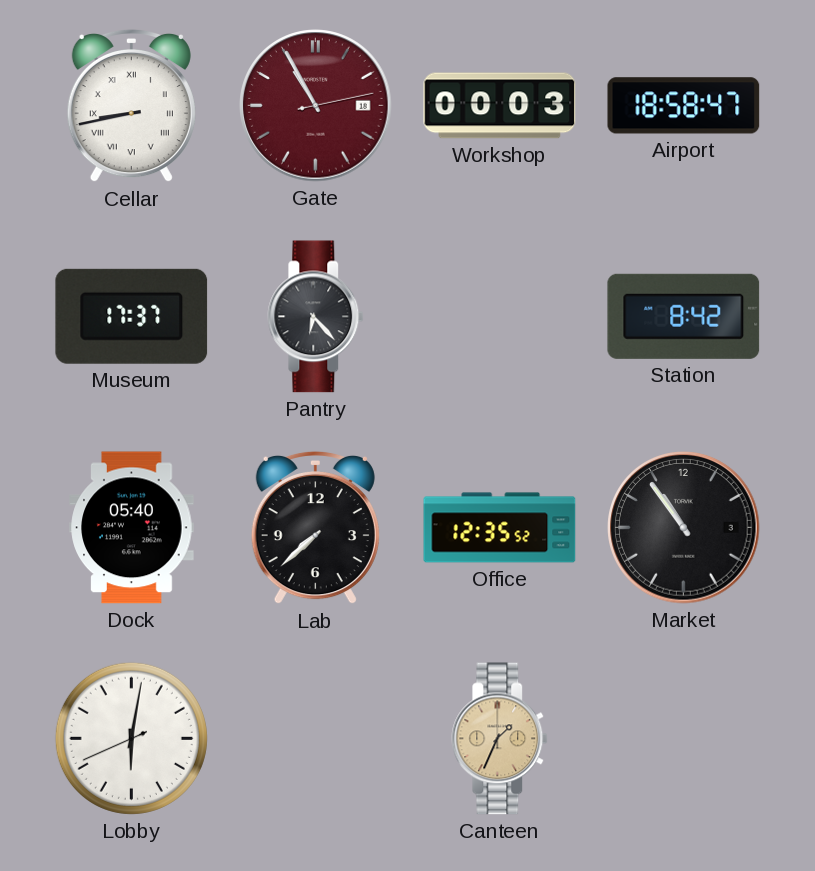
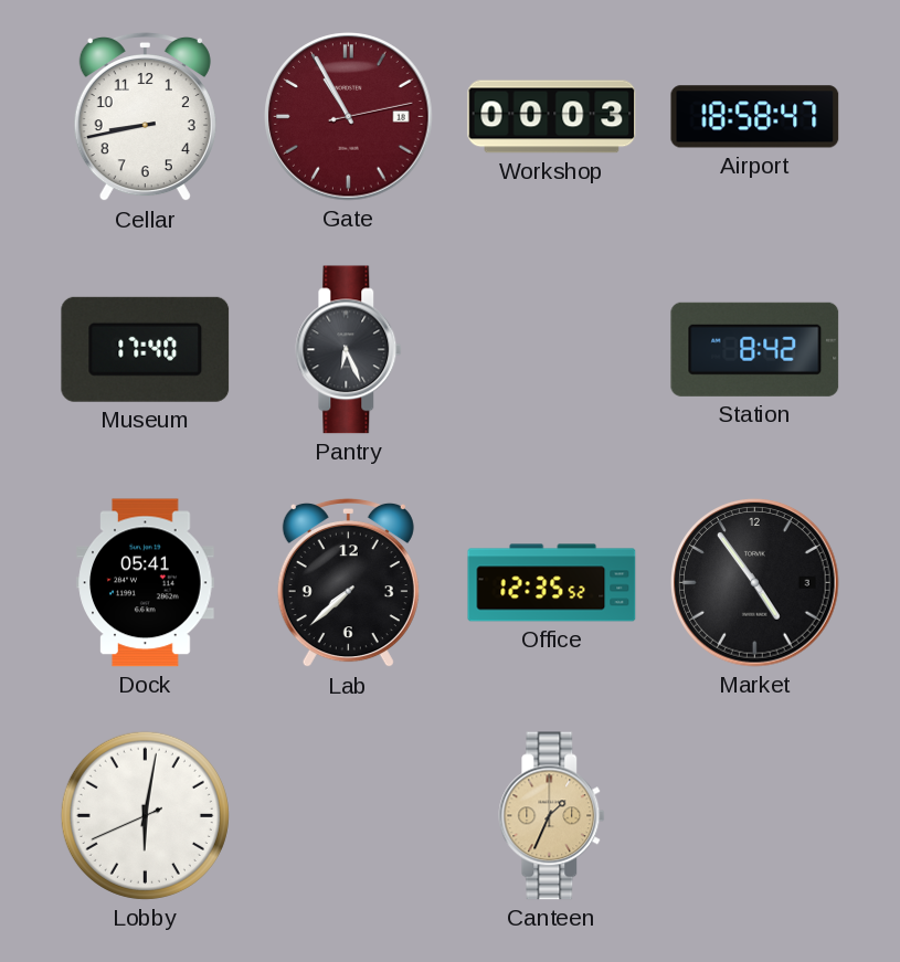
Cellar numerals: Roman -> Arabic (145, 117)
Museum: 17:37 -> 17:40 (146, 349)
Pantry: 6:23 -> 6:26 (349, 350)
Dock: 05:40 -> 05:41 (146, 583)
Market: 10:54 -> 4:54 (755, 583)
